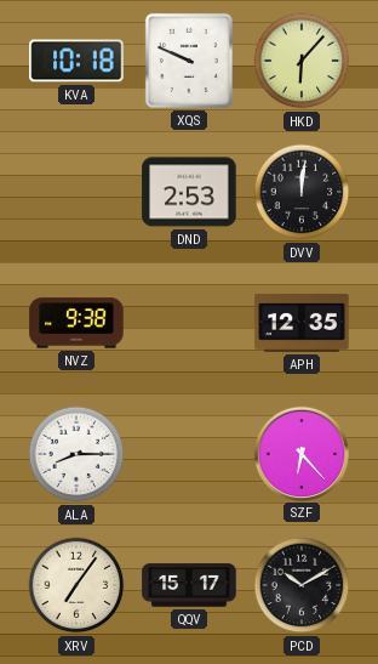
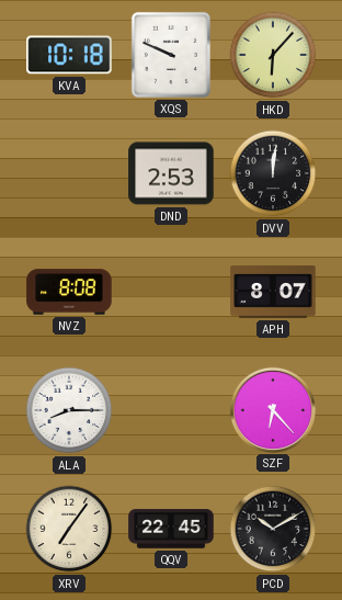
NVZ: 9:38 -> 8:08 (69, 292)
APH: 12:35 -> 8:07 (273, 292)
QQV: 15:17 -> 22:45 (171, 529)
